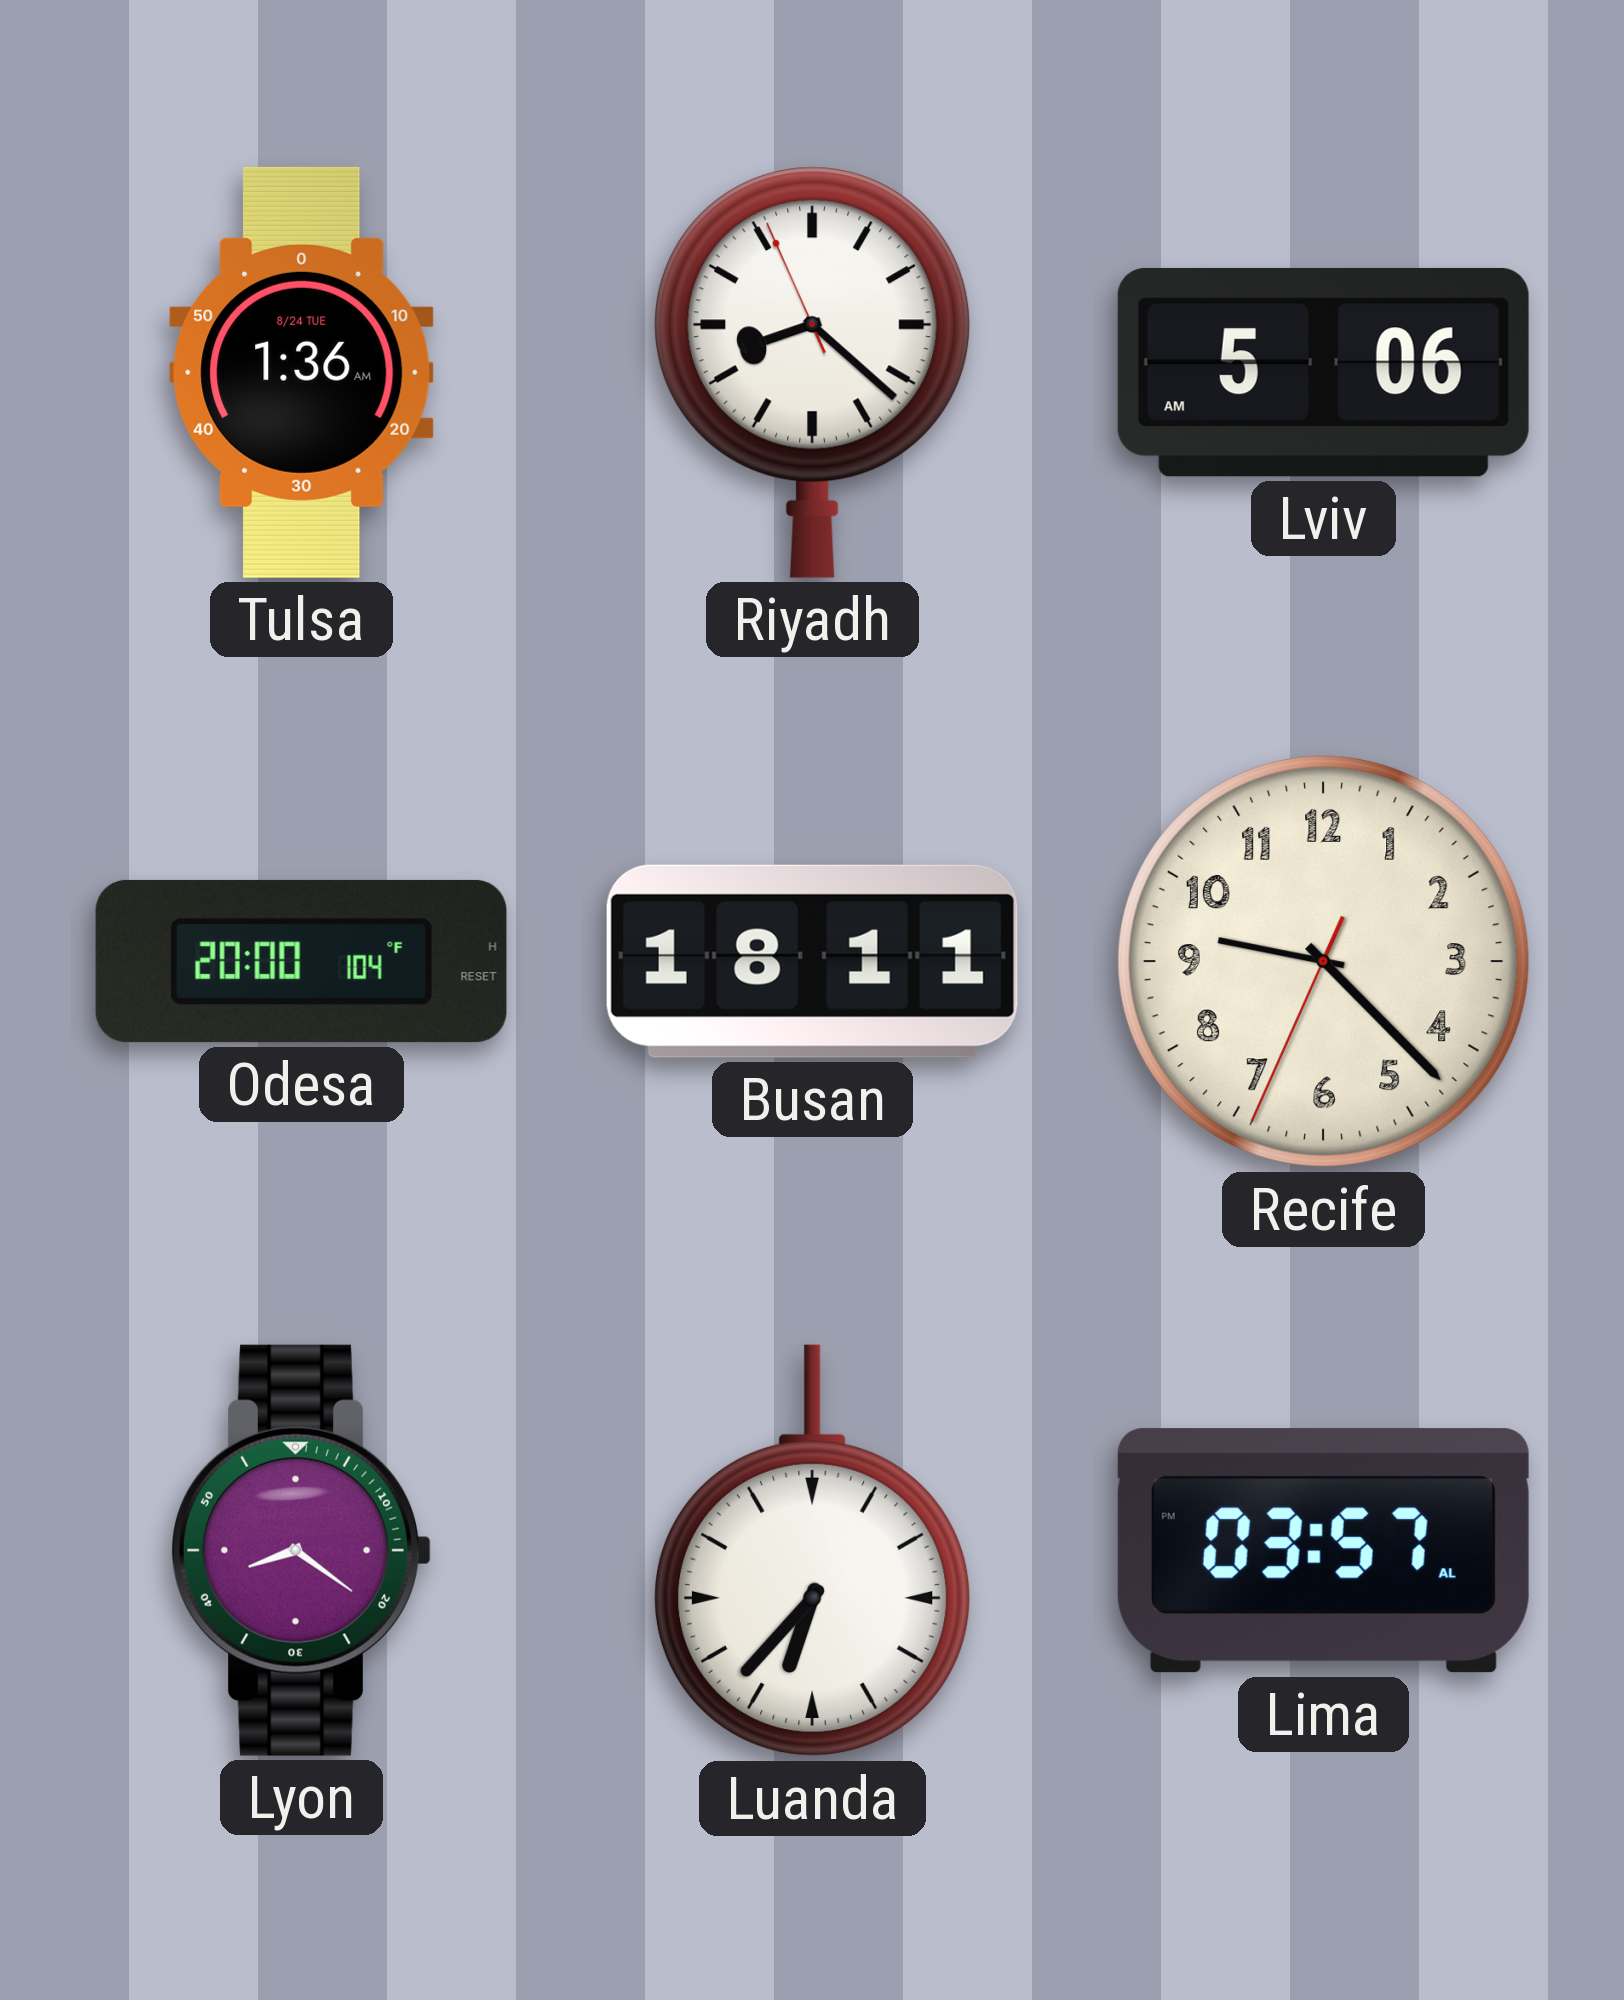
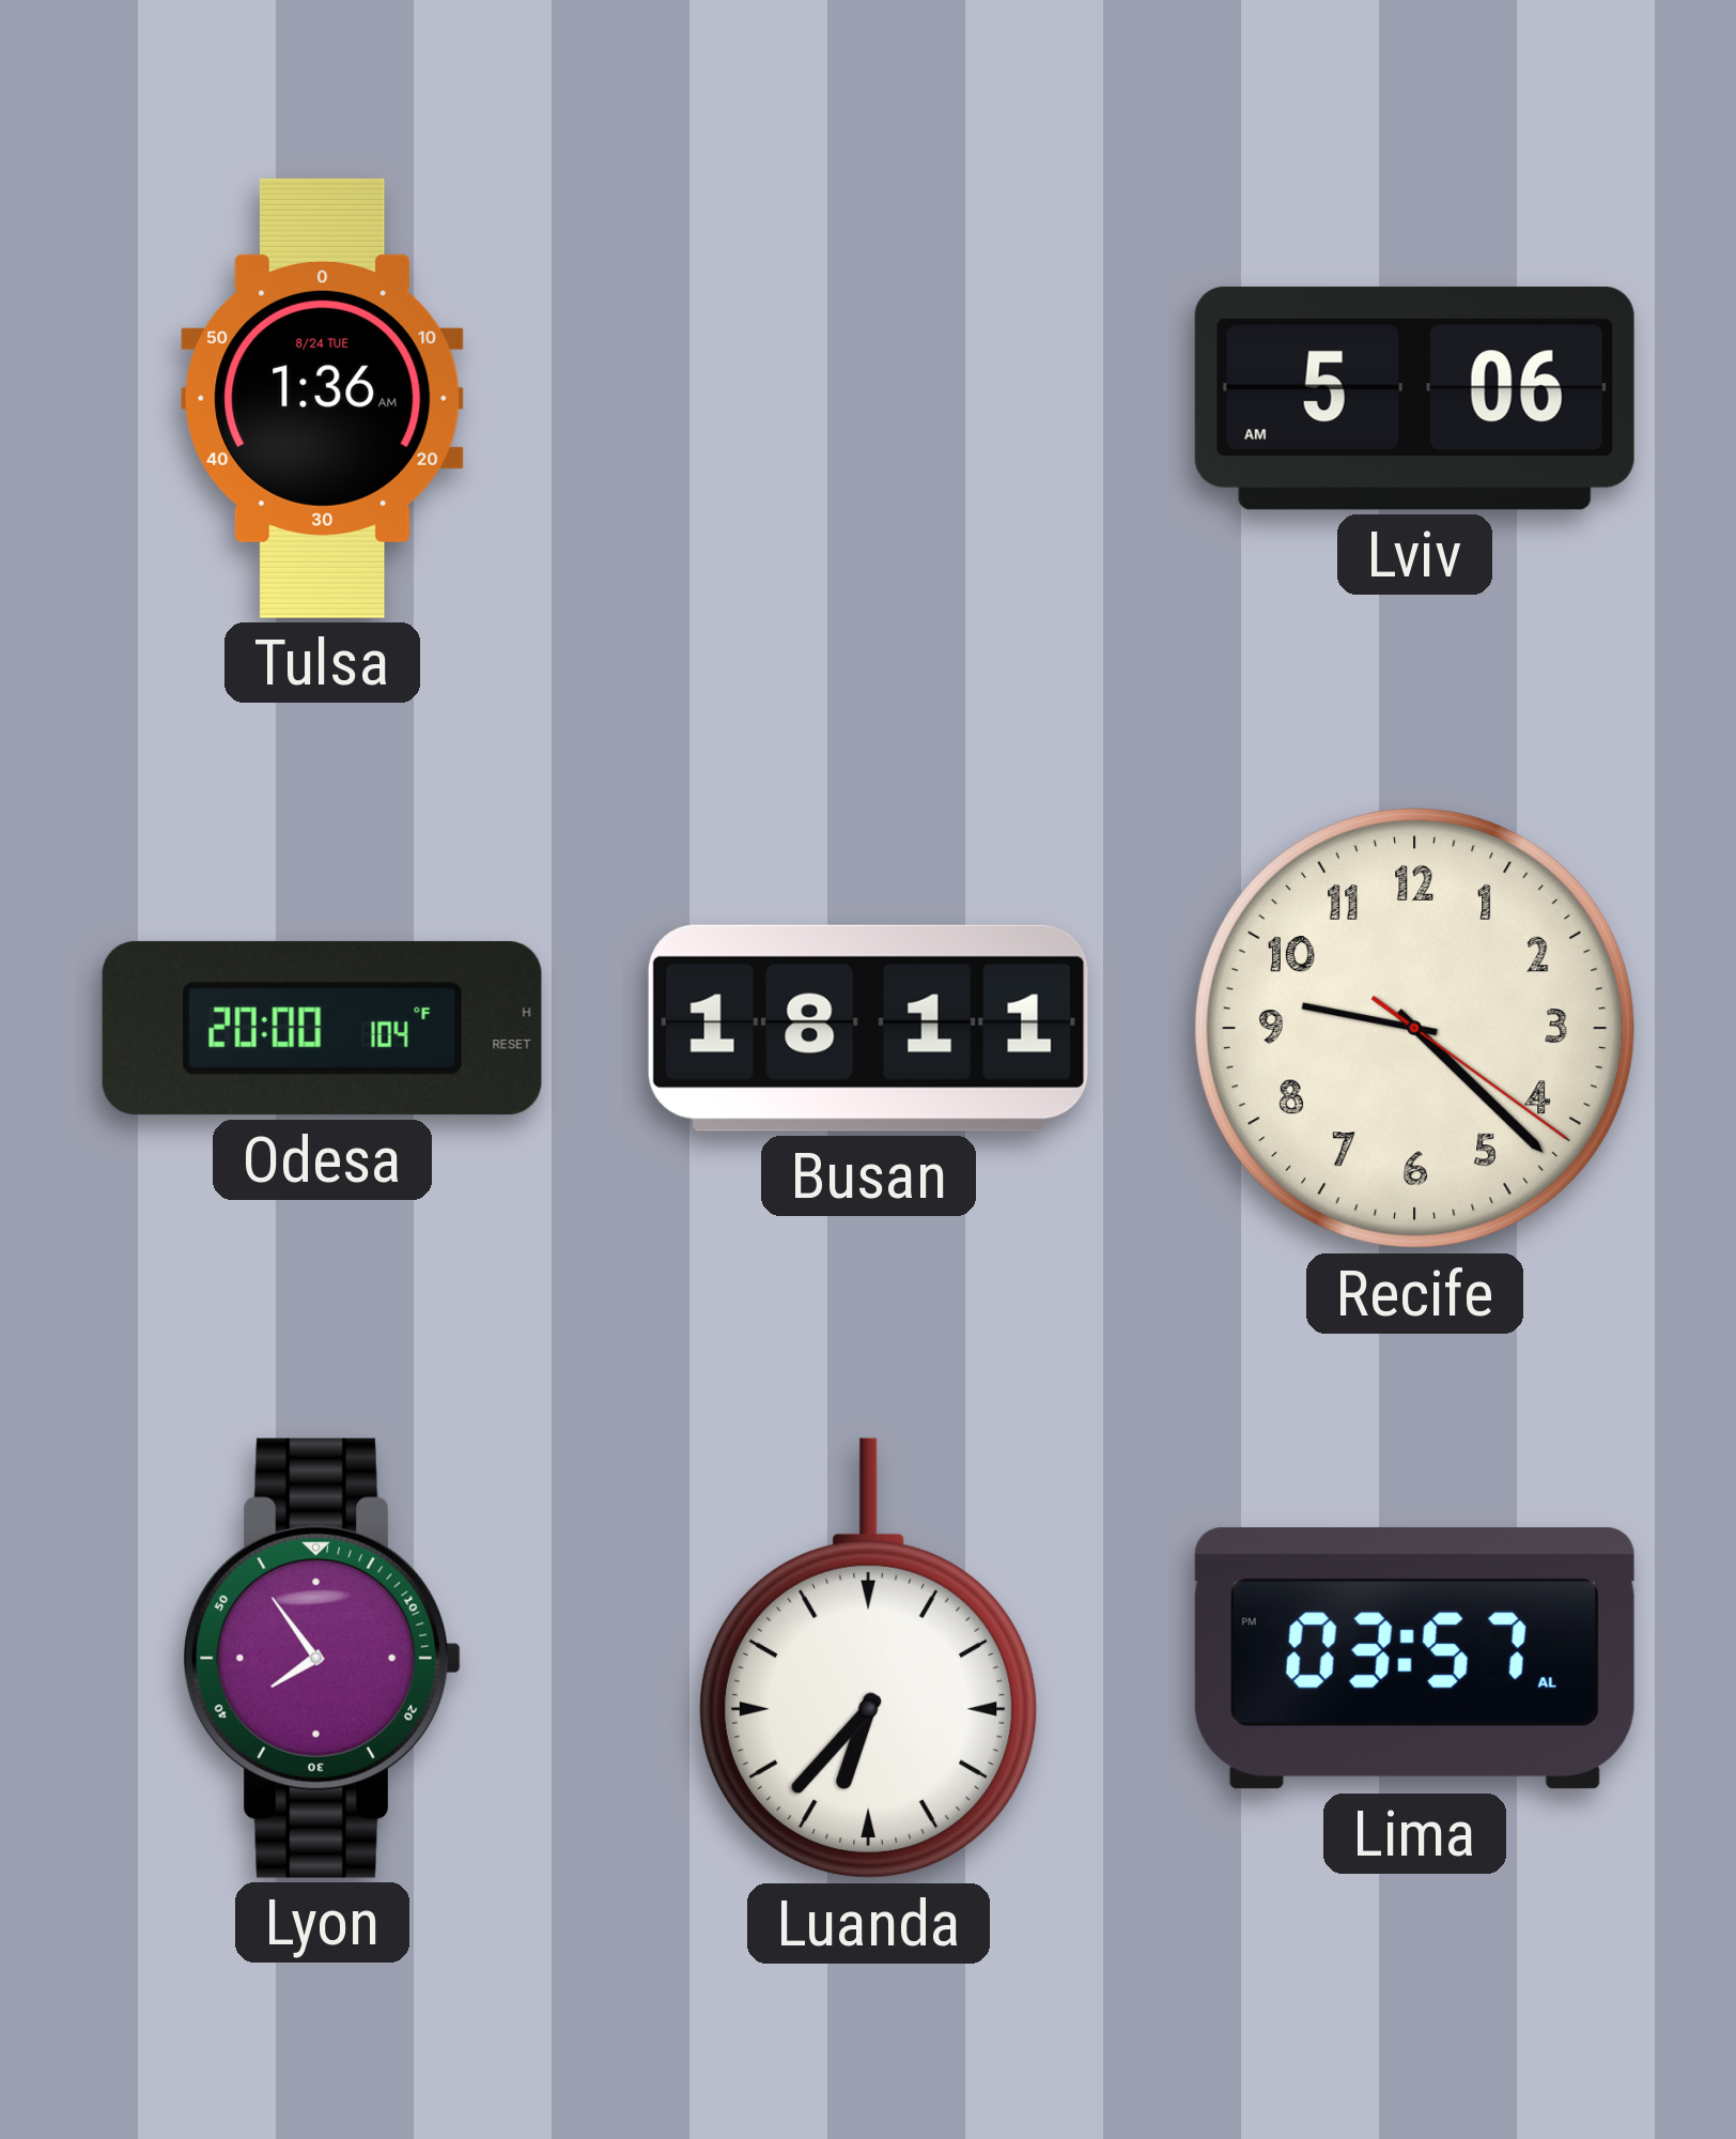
Riyadh: 8:21 -> none (812, 372)
Recife: 9:22:34 -> 9:22:21 (1414, 1028)
Lyon: 8:21 -> 7:54 (322, 1658)
